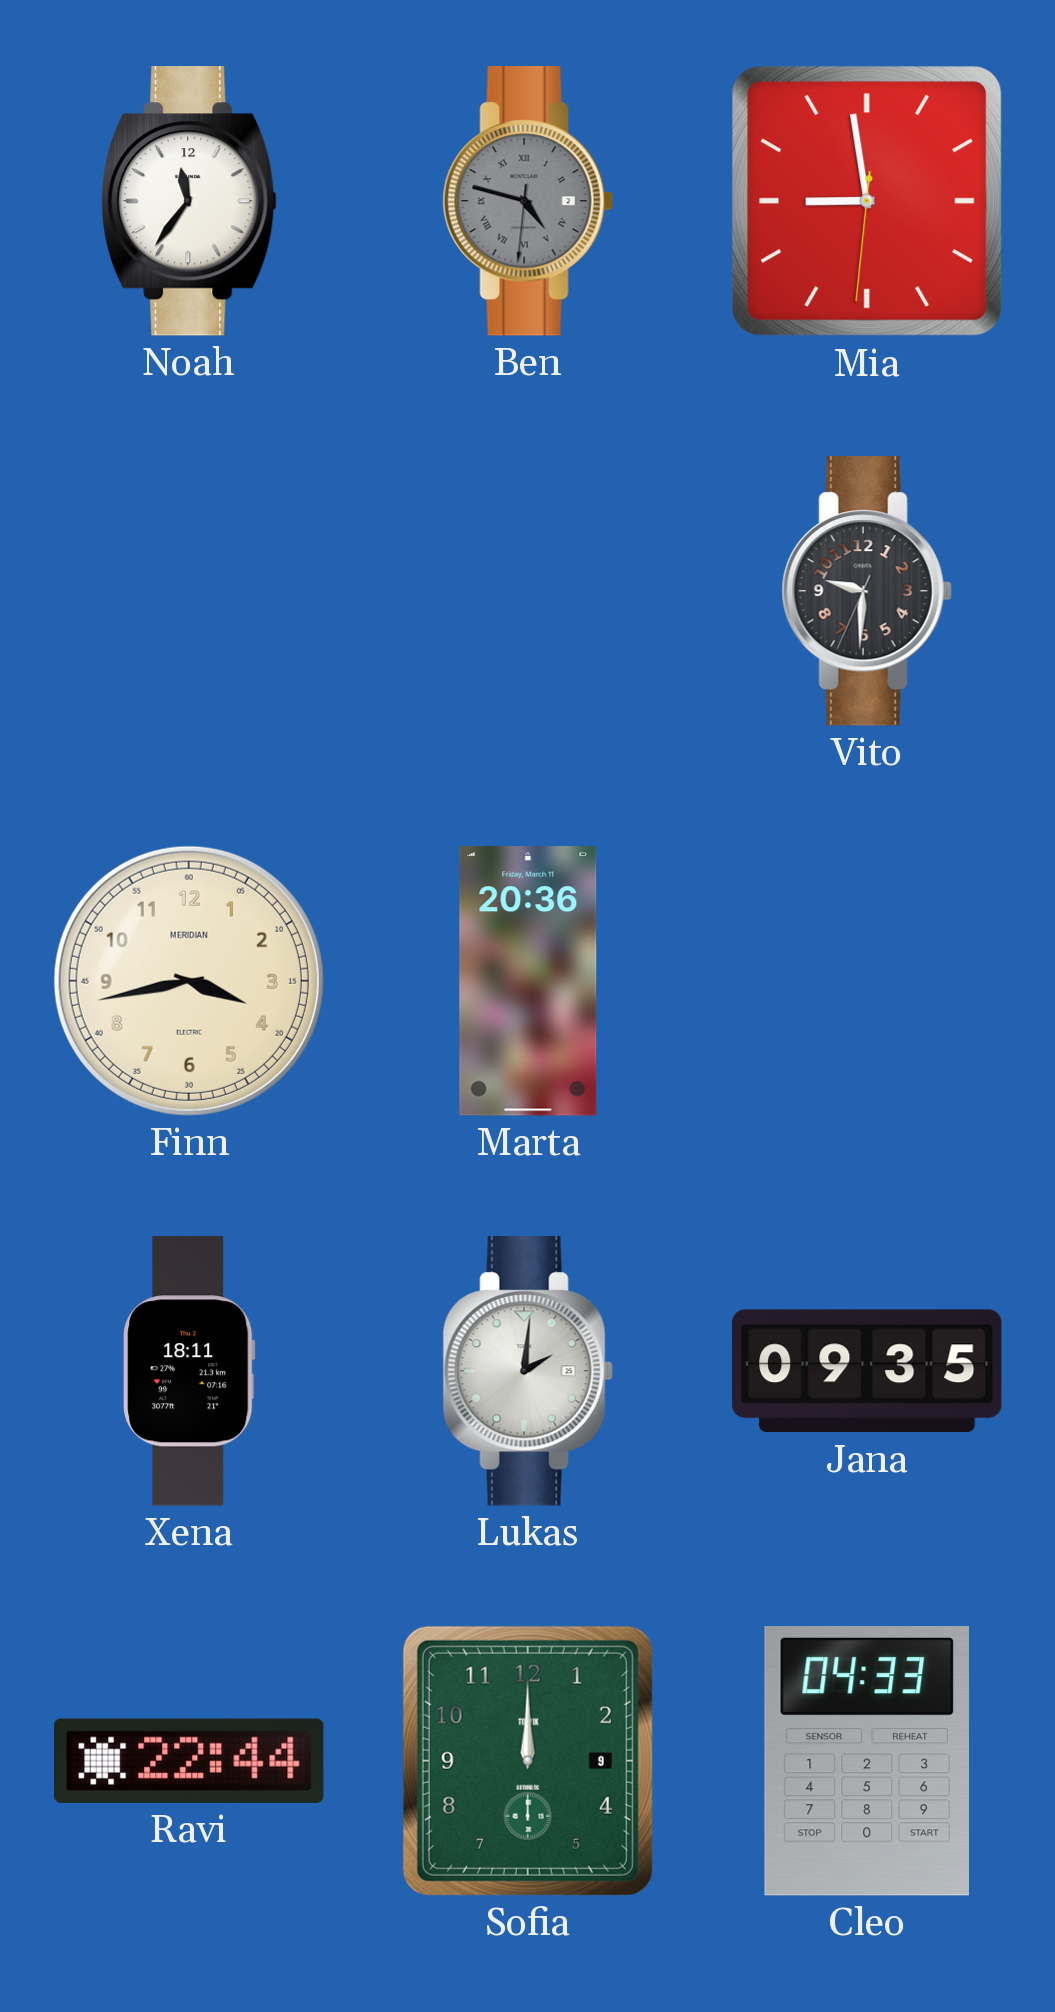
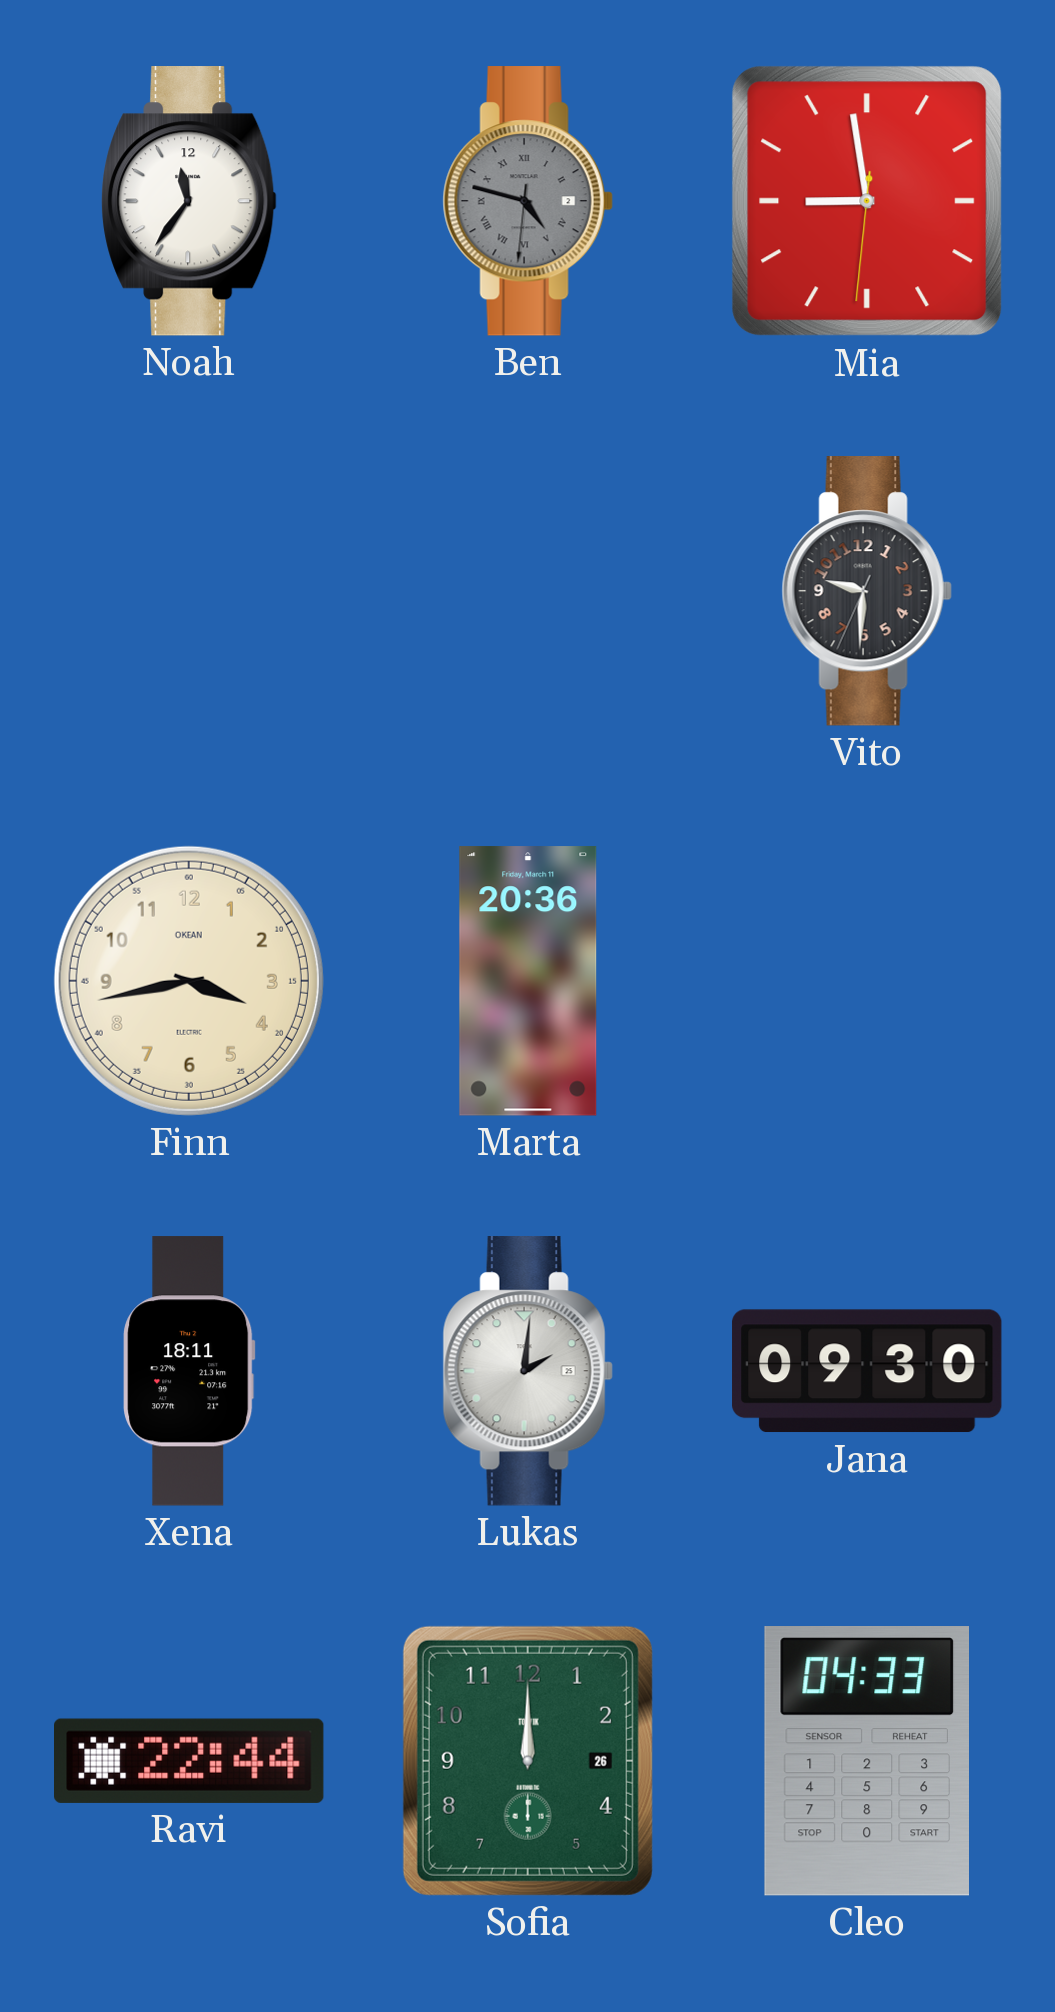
Finn brand: MERIDIAN -> OKEAN (189, 981)
Jana: 09:35 -> 09:30 (868, 1371)
Sofia date: 9 -> 26 (528, 1761)
